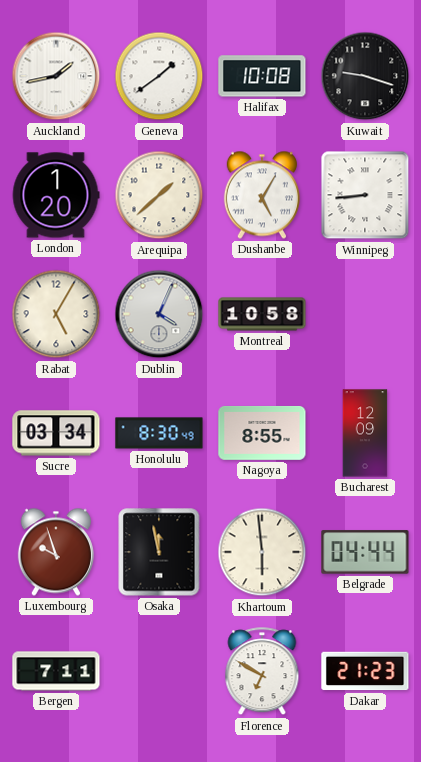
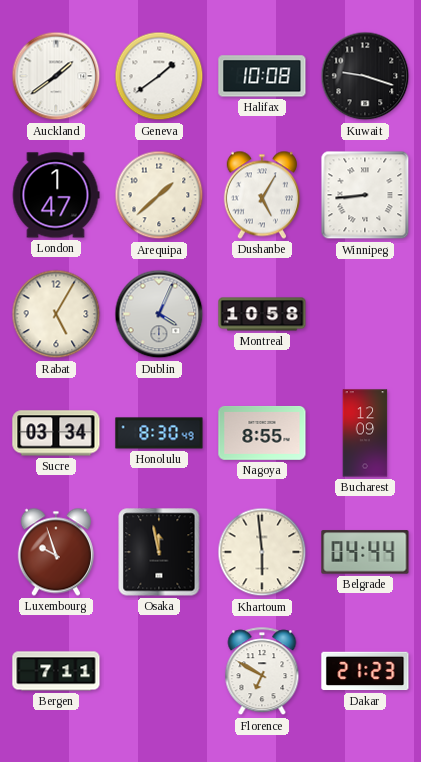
Auckland: 1:43 -> 1:39 (56, 76)
London: 1:20 -> 1:47 (56, 195)
